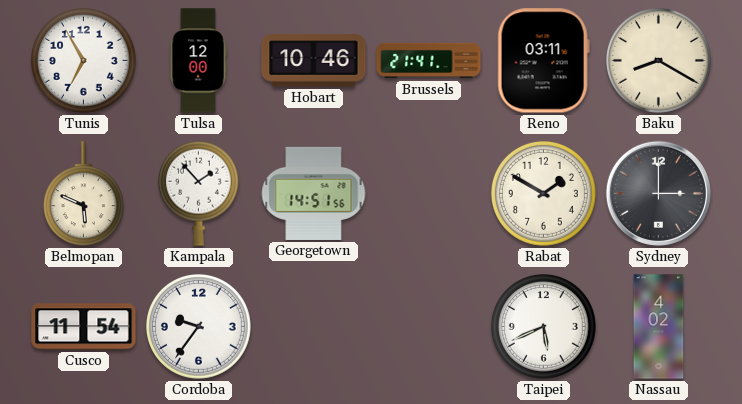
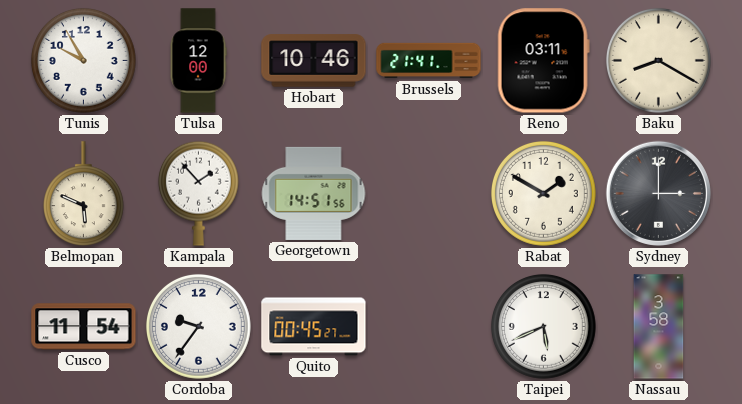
Tunis: 6:55 -> 9:55 (83, 61)
Quito: none -> 00:45 (314, 327)
Nassau: 4:02 -> 3:58 (659, 327)
